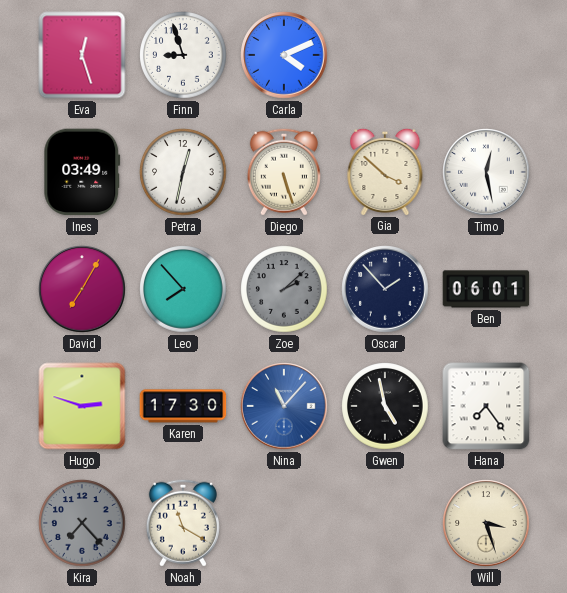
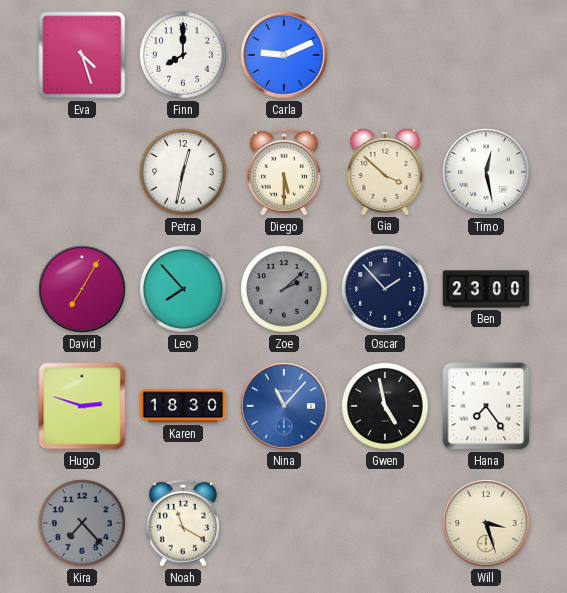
Eva: 12:27 -> 4:27 (82, 55)
Finn: 8:57 -> 8:00 (183, 55)
Carla: 4:11 -> 9:11 (284, 55)
Ines: 03:49 -> none (82, 172)
Diego: 5:27 -> 5:30 (284, 172)
Ben: 06:01 -> 23:00 (486, 289)
Karen: 17:30 -> 18:30 (183, 406)
